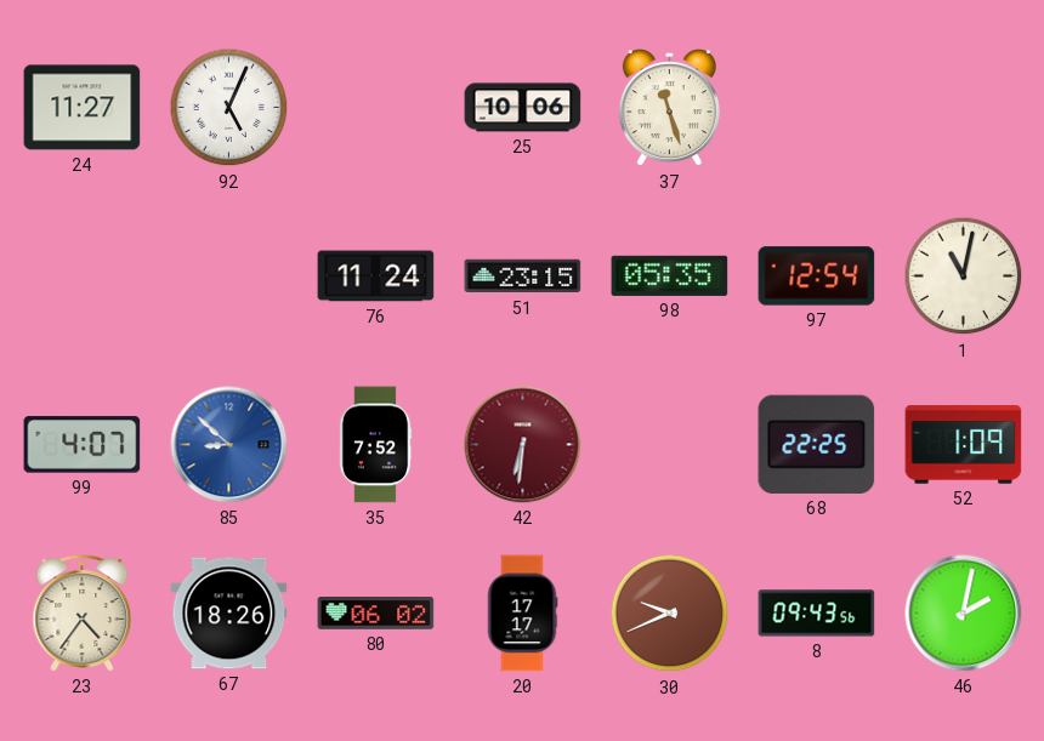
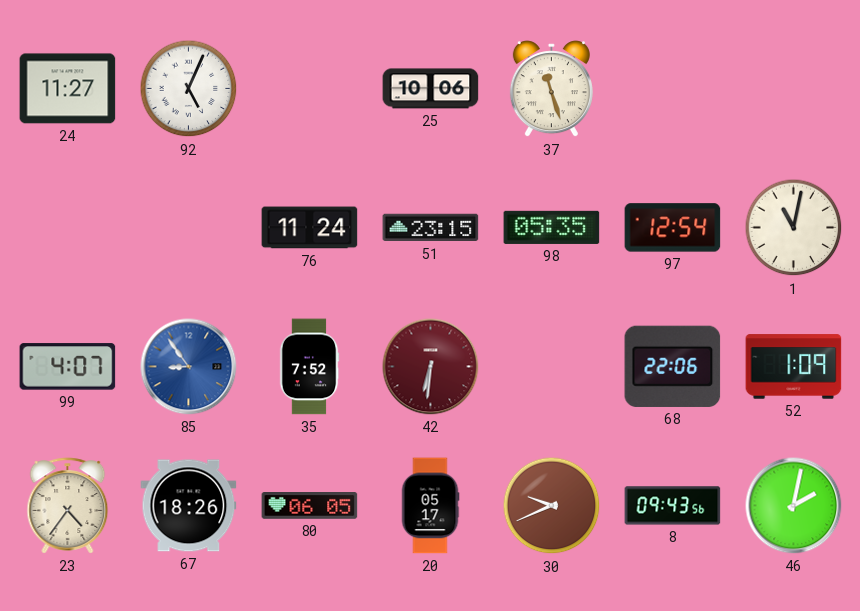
85: 8:52 -> 8:54 (189, 367)
68: 22:25 -> 22:06 (673, 366)
80: 06:02 -> 06:05 (310, 506)
20: 17:17 -> 05:17 (430, 506)
